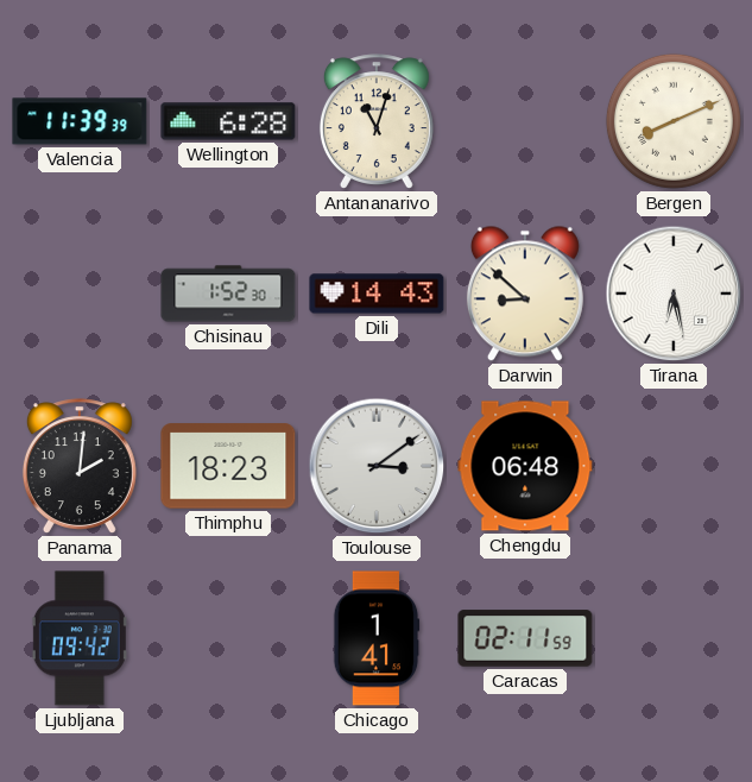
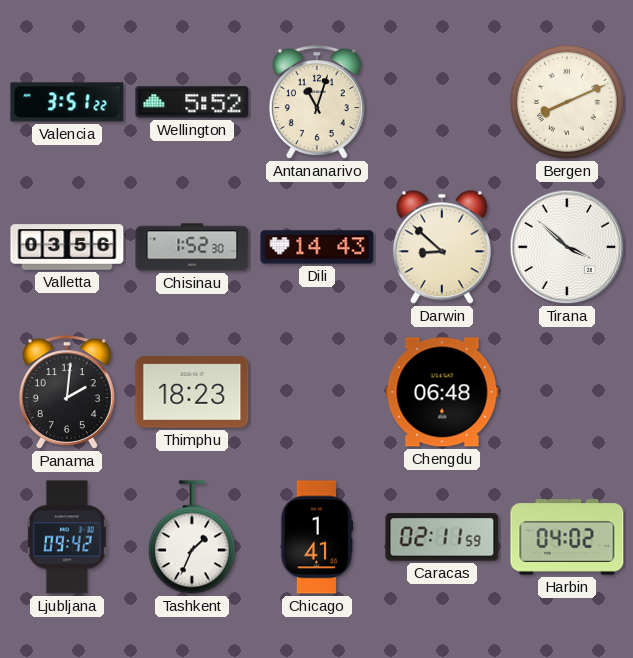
Valencia: 11:39 -> 3:51 (67, 102)
Wellington: 6:28 -> 5:52 (192, 102)
Valletta: none -> 03:56 (67, 247)
Tirana: 6:28 -> 3:52 (567, 247)
Toulouse: 3:09 -> none (377, 466)
Tashkent: none -> 1:34 (192, 537)
Harbin: none -> 04:02 (567, 537)
